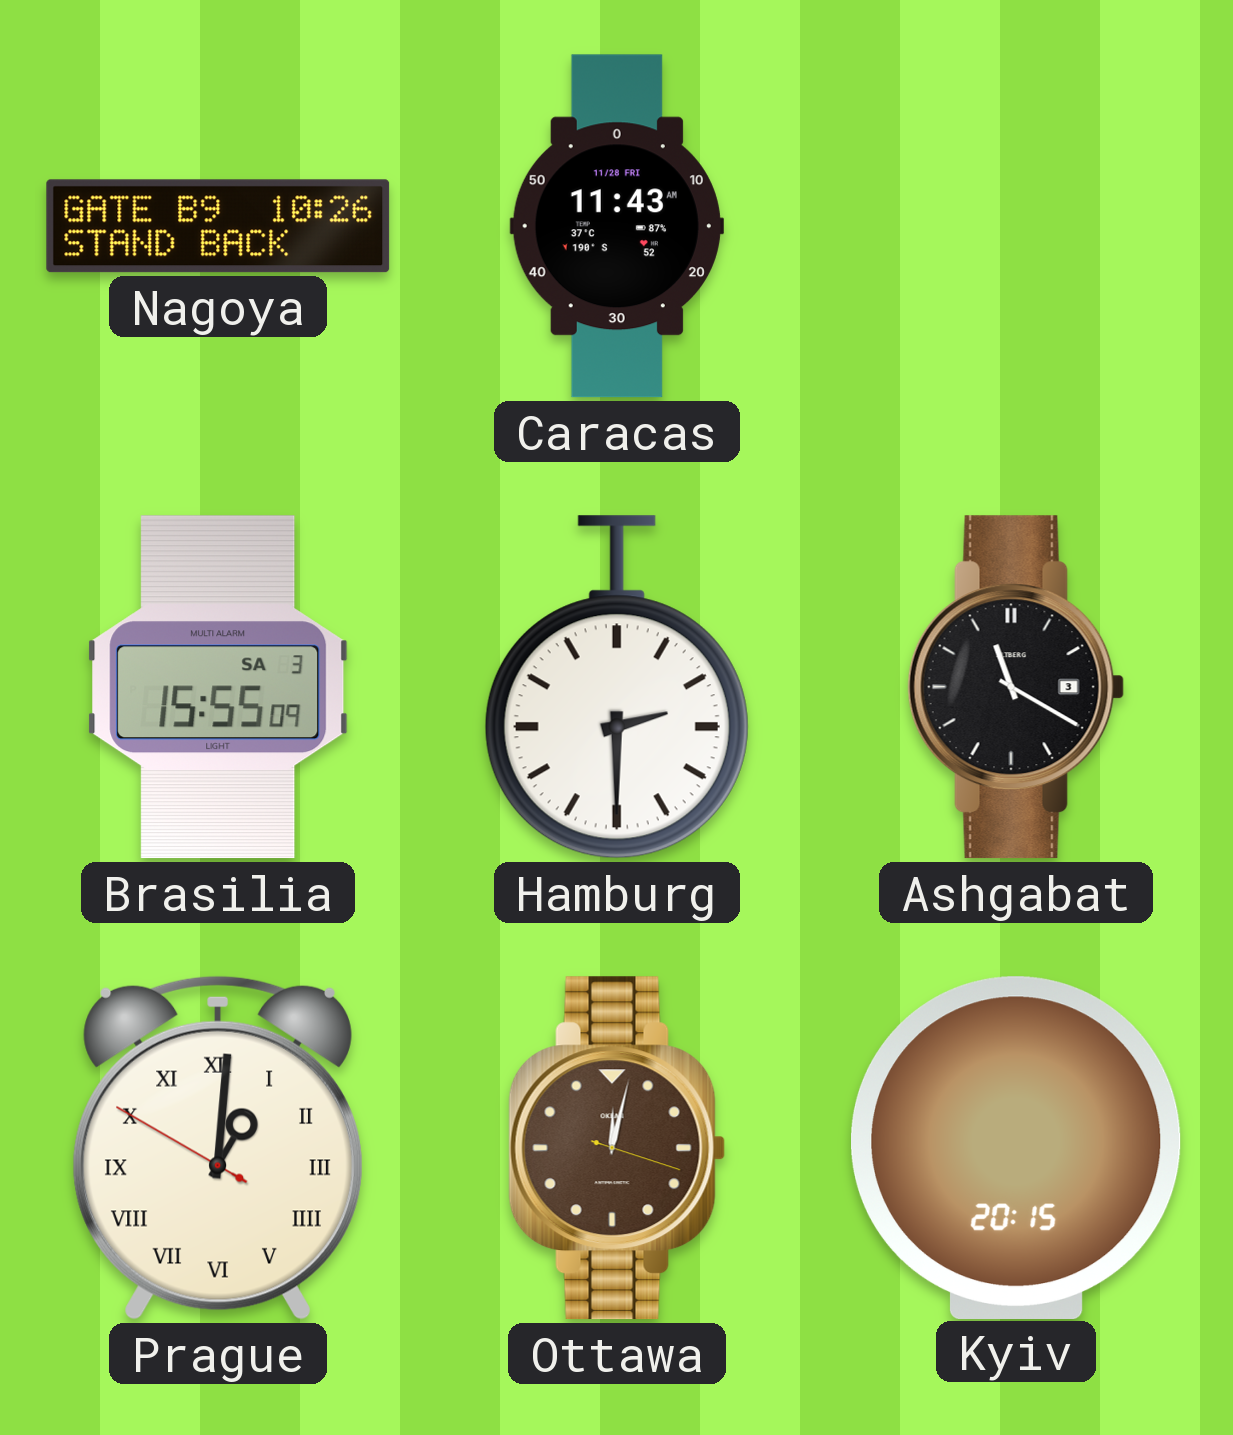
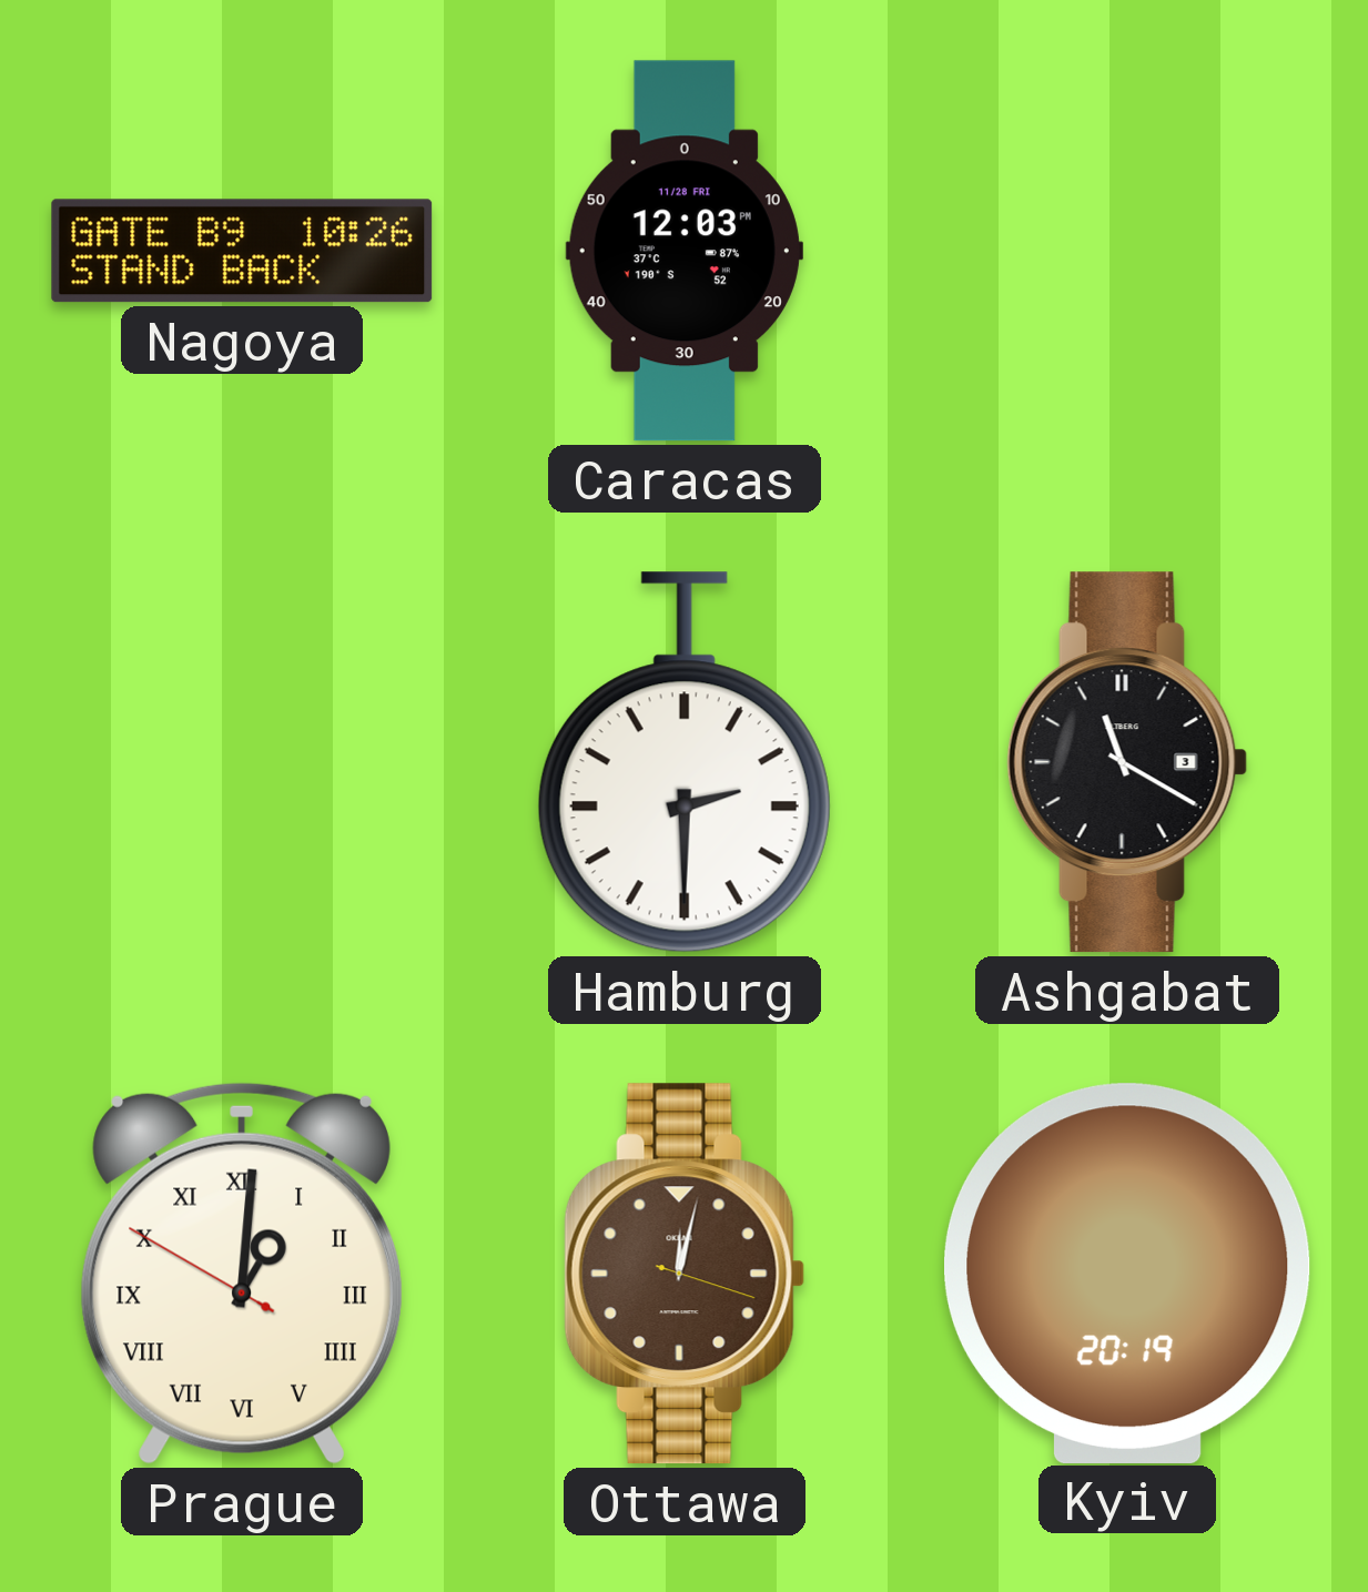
Caracas: 11:43 -> 12:03 (685, 251)
Brasilia: 15:55 -> none (218, 687)
Kyiv: 20:15 -> 20:19 (1128, 1272)
